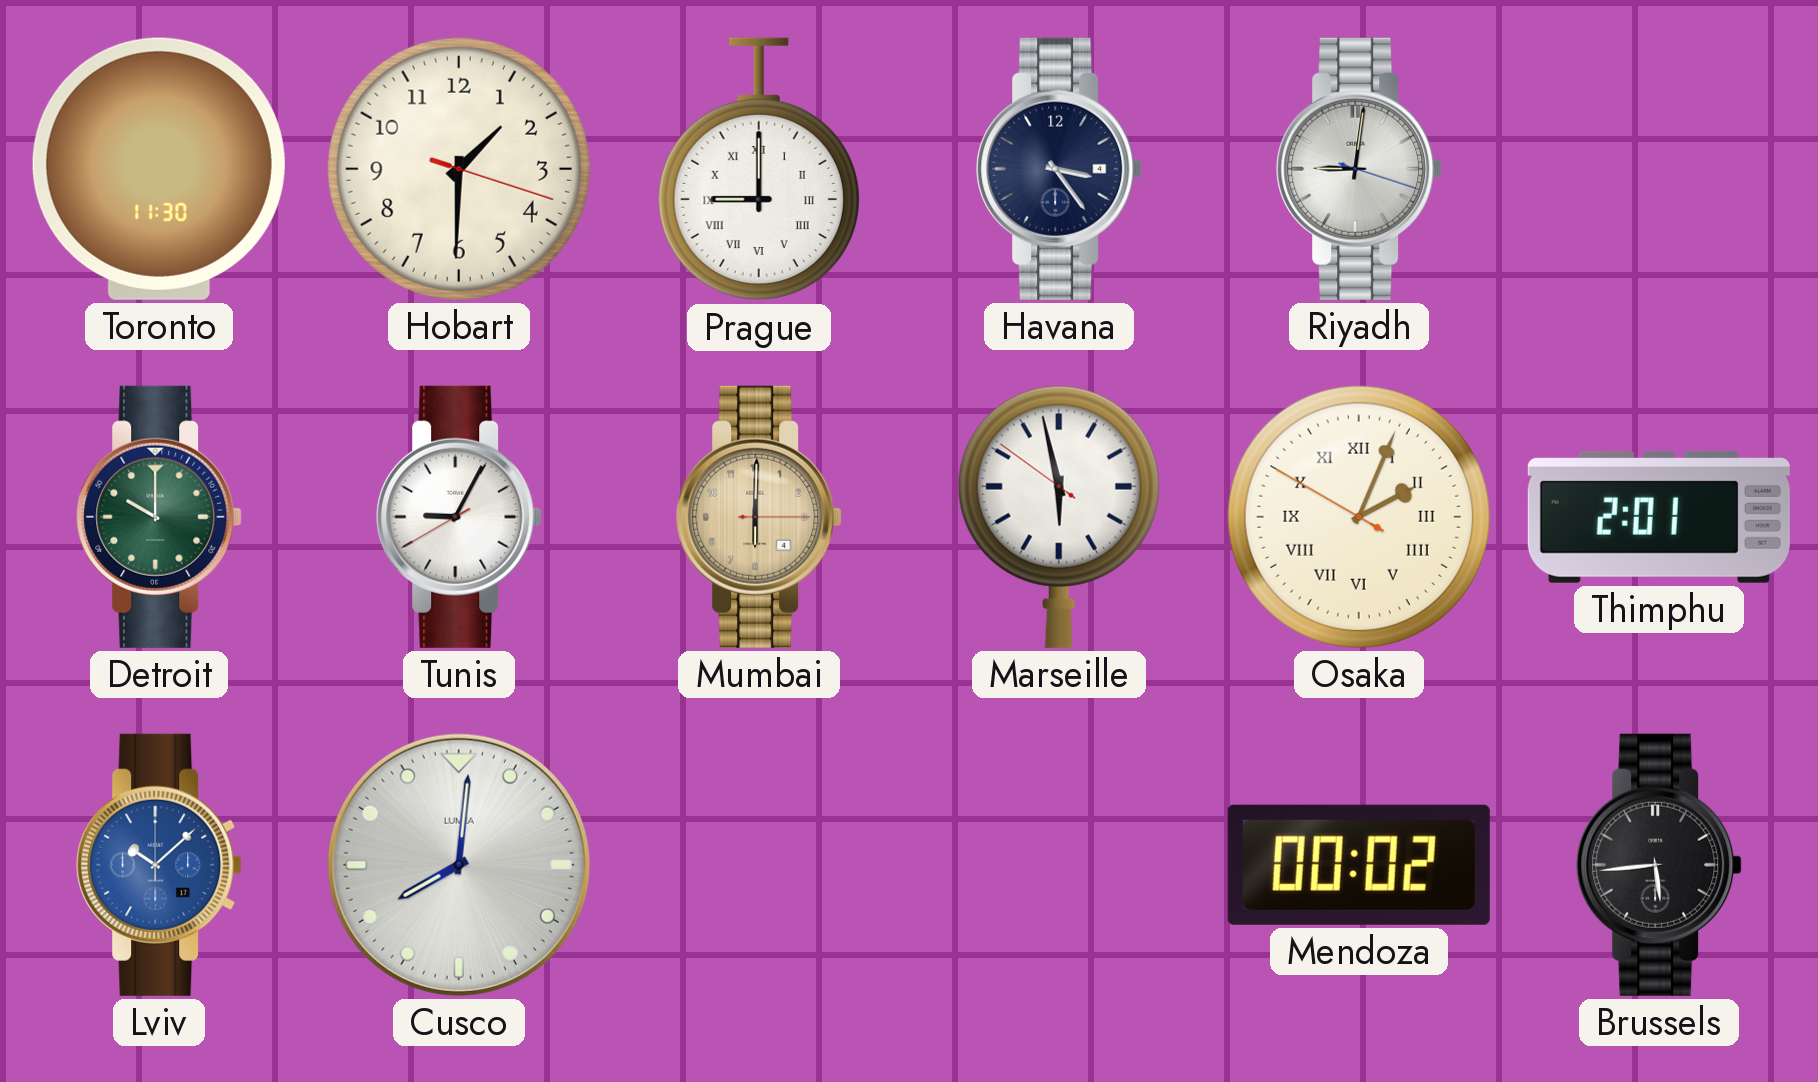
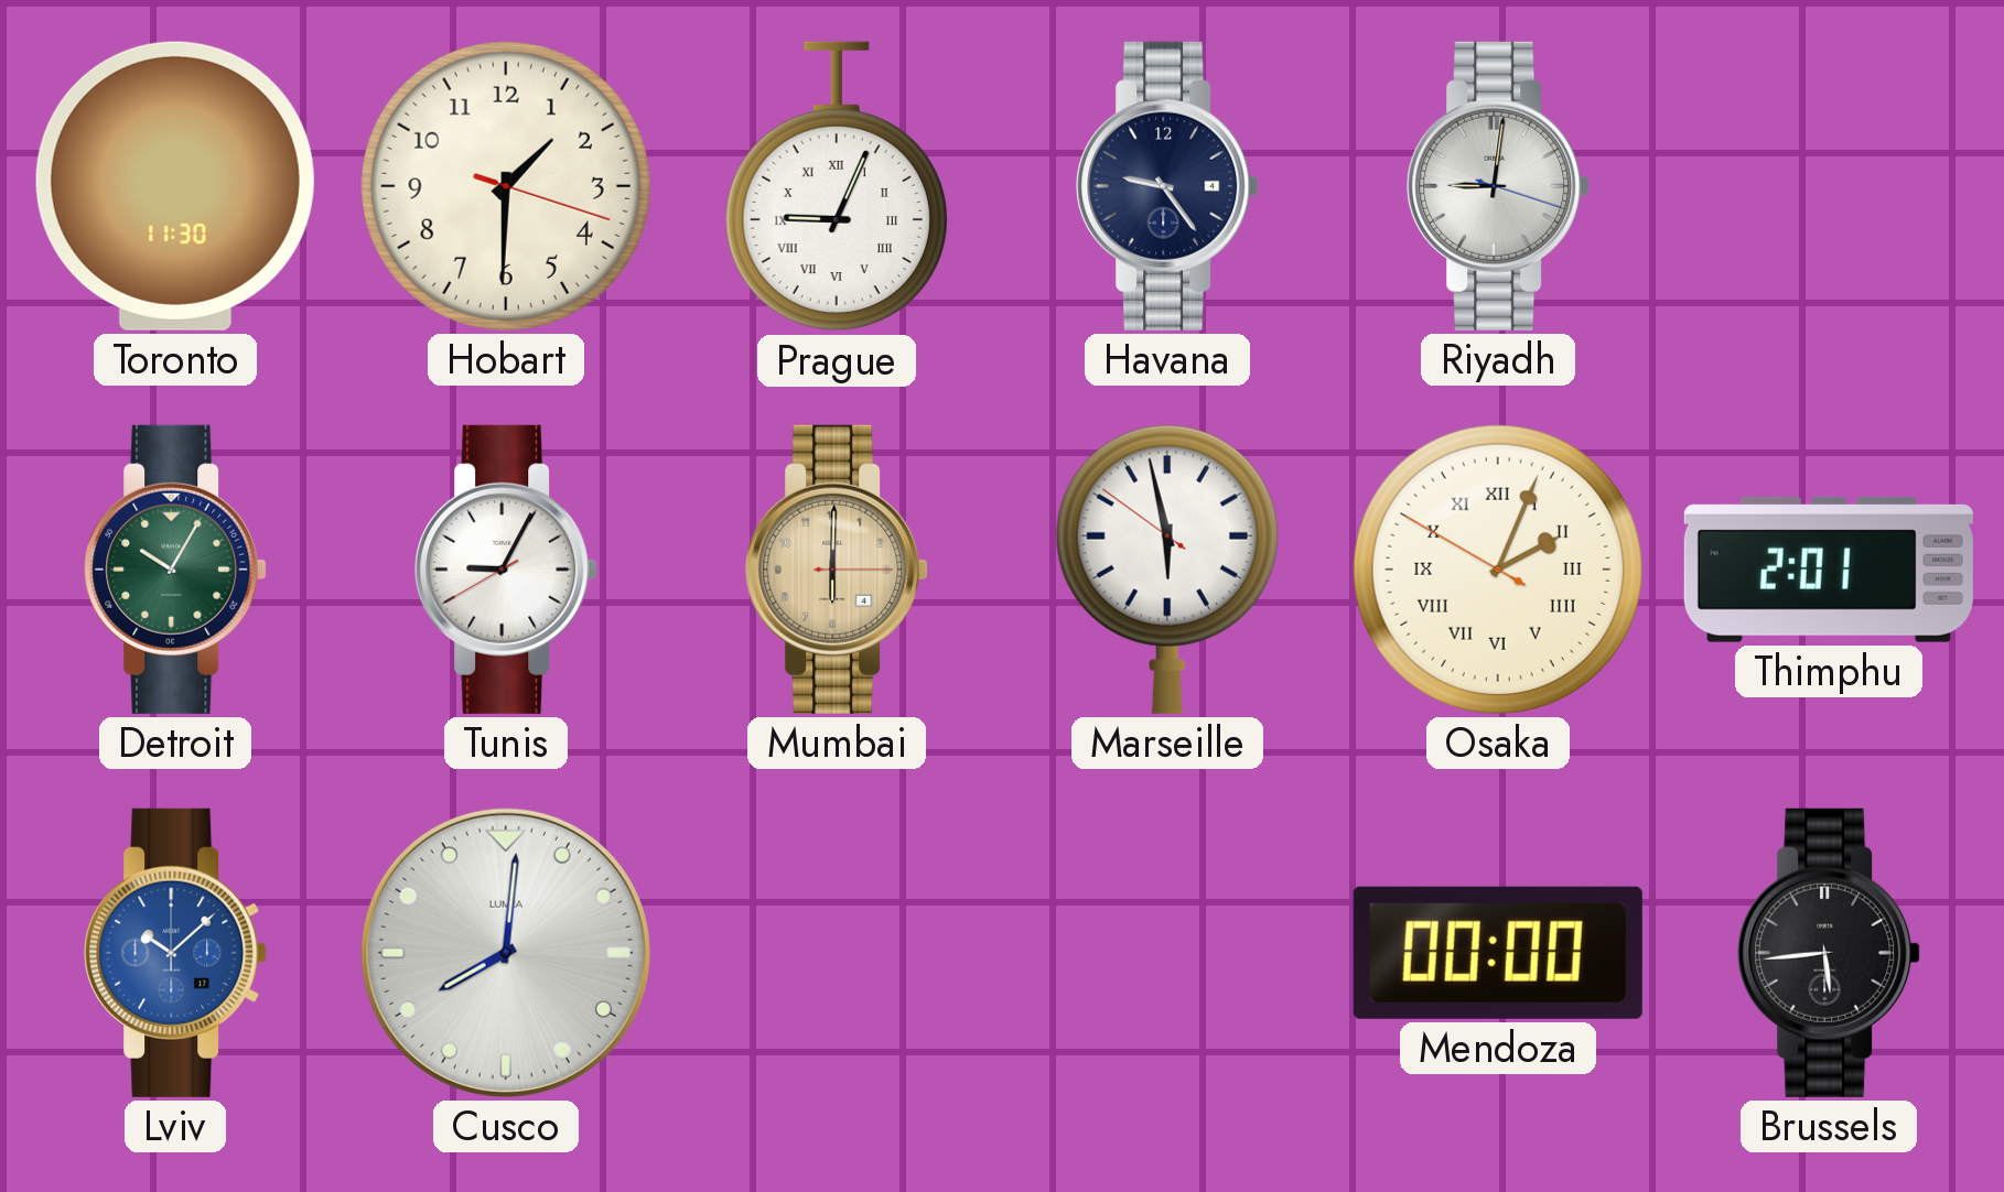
Prague: 9:00 -> 9:04 (837, 186)
Havana: 3:24 -> 9:24 (1167, 186)
Detroit: 10:00 -> 10:05 (175, 570)
Mendoza: 00:02 -> 00:00 (1498, 953)
